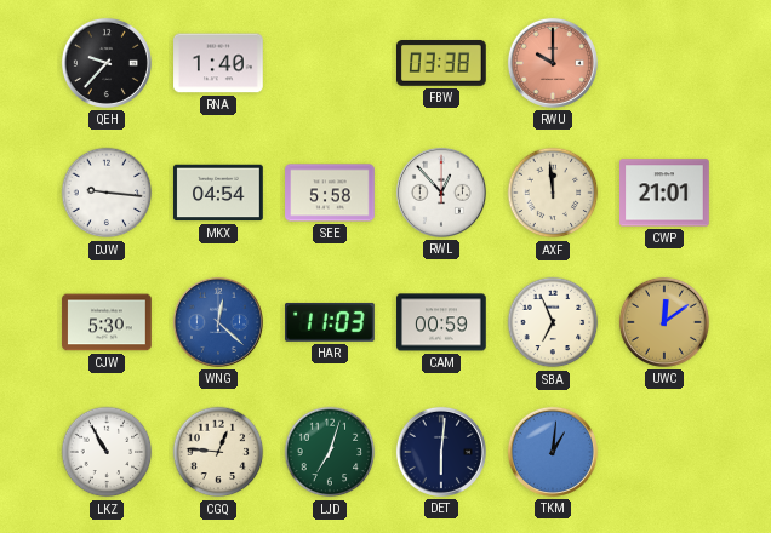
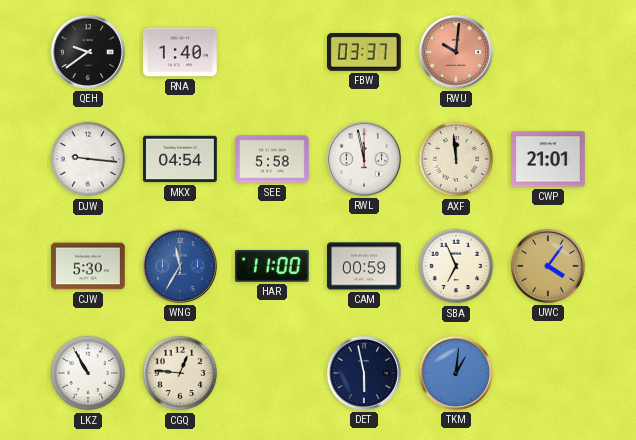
QEH: 9:37 -> 9:39 (88, 52)
FBW: 03:38 -> 03:37 (365, 53)
RWU: 10:00 -> 10:01 (456, 52)
RWL: 12:53 -> 11:58 (364, 159)
WNG: 12:22 -> 11:35 (180, 266)
HAR: 11:03 -> 11:00 (273, 266)
UWC: 12:09 -> 4:06 (548, 266)
LJD: 7:03 -> none (330, 452)
DET: 6:01 -> 5:58 (364, 373)
